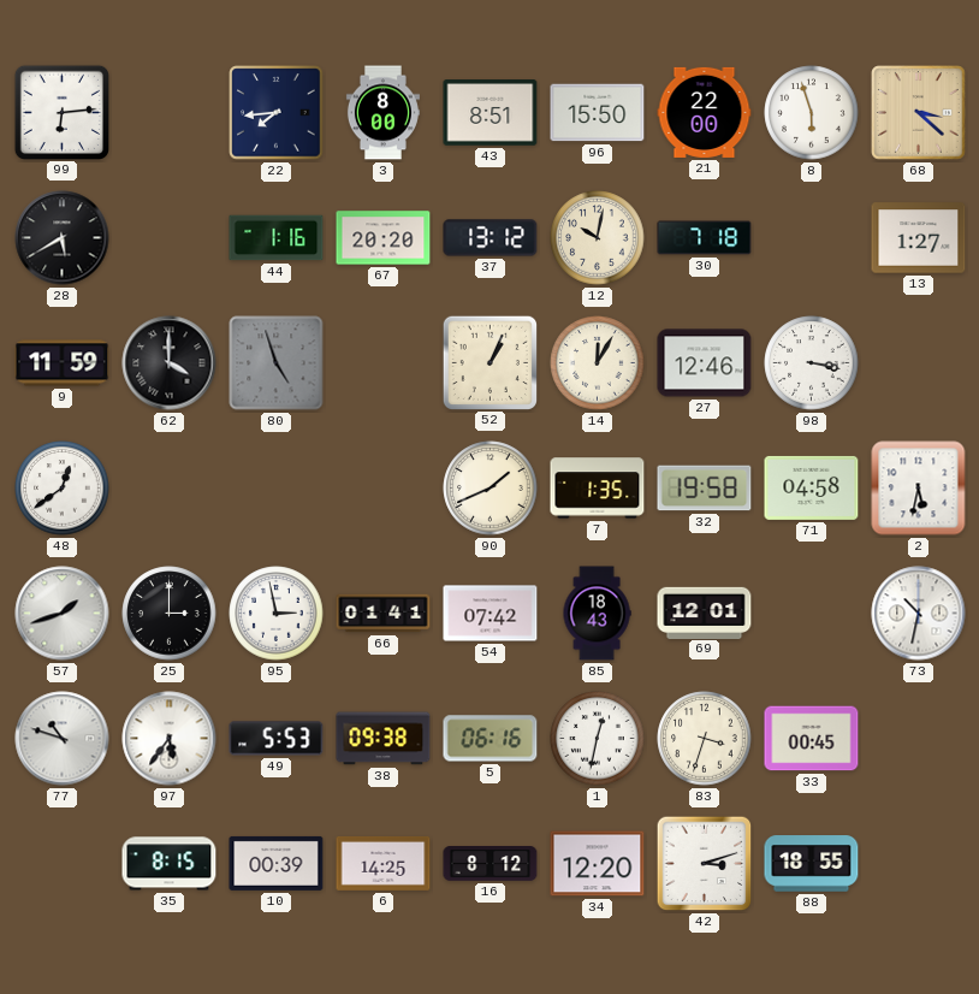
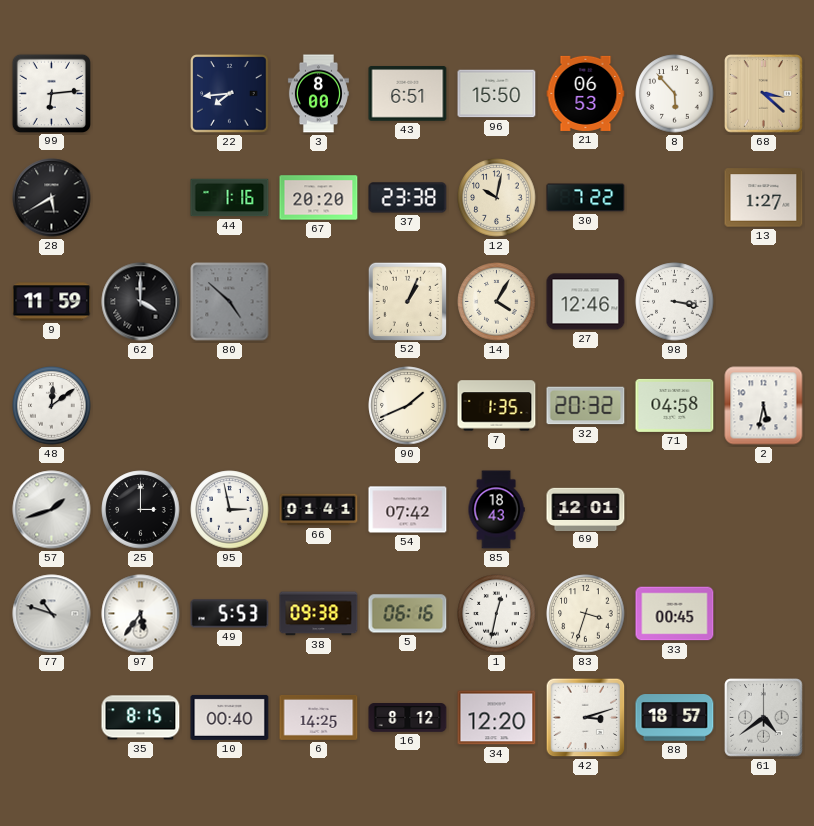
43: 8:51 -> 6:51 (408, 94)
21: 22:00 -> 06:53 (586, 93)
8: 5:57 -> 5:53 (675, 94)
37: 13:12 -> 23:38 (408, 198)
30: 7:18 -> 7:22 (586, 198)
80: 4:57 -> 4:52 (230, 302)
14: 12:05 -> 4:05 (497, 302)
48: 12:39 -> 12:09 (52, 406)
32: 19:58 -> 20:32 (586, 406)
73: 10:32 -> none (919, 614)
10: 00:39 -> 00:40 (230, 717)
88: 18:55 -> 18:57 (675, 718)
61: none -> 4:39 (764, 718)
